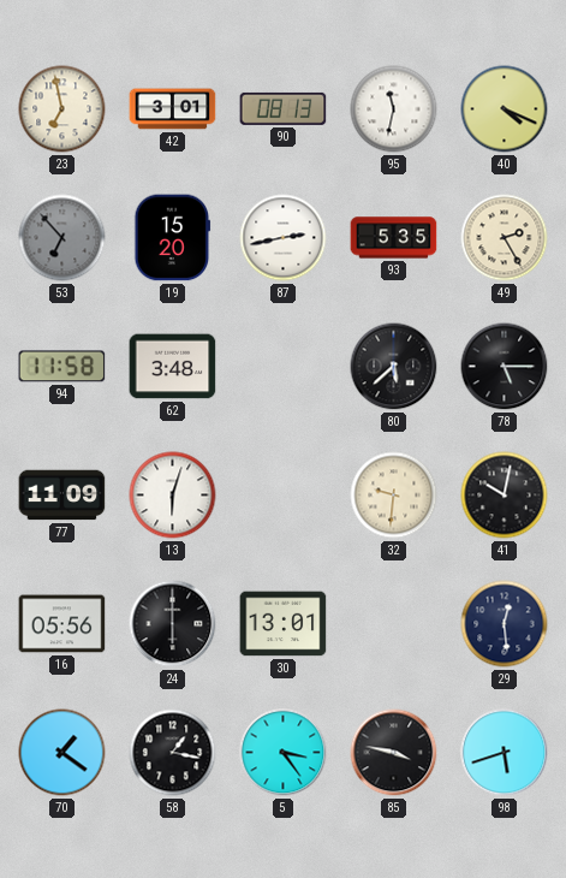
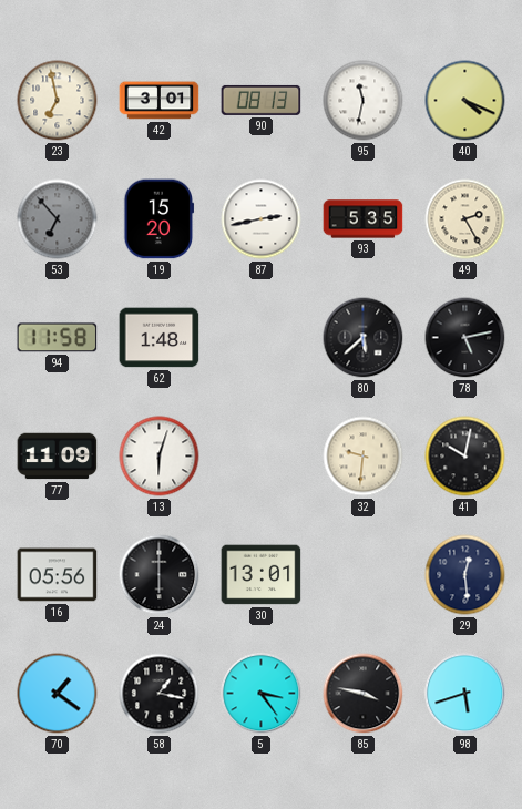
62: 3:48 -> 1:48 (160, 338)
78: 5:15 -> 5:13 (465, 338)
